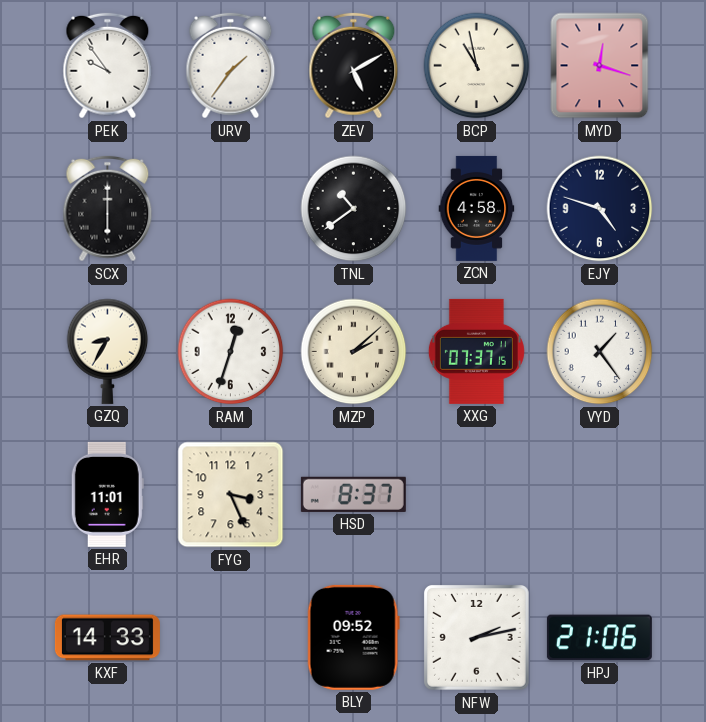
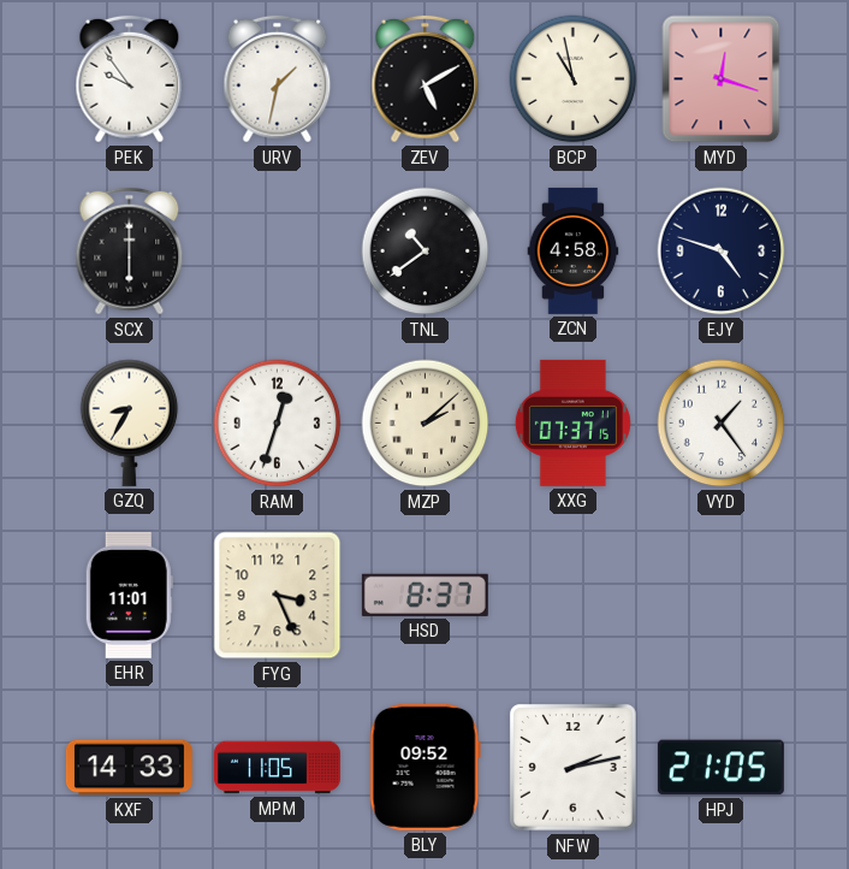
URV: 1:36 -> 1:32 (278, 79)
MPM: none -> 11:05 (277, 768)
HPJ: 21:06 -> 21:05 (720, 768)
